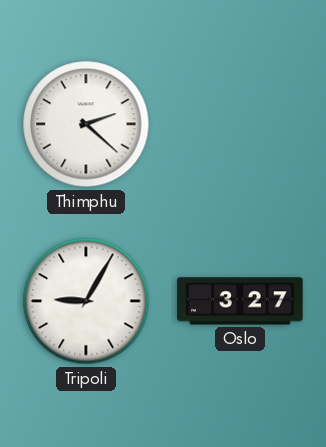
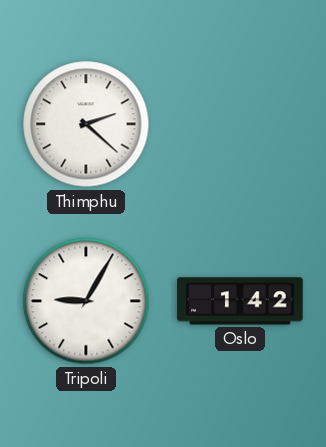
Oslo: 3:27 -> 1:42 (240, 301)
